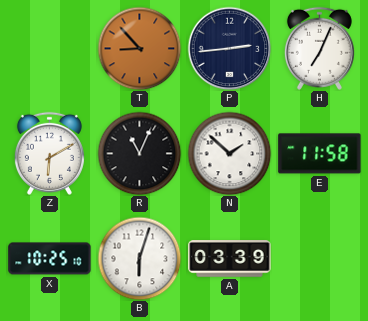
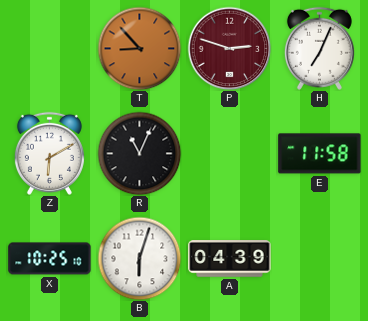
P: 2:44 -> 2:48 (229, 48)
P dial: navy -> burgundy (229, 48)
N: 1:52 -> none (229, 153)
A: 03:39 -> 04:39 (230, 259)
